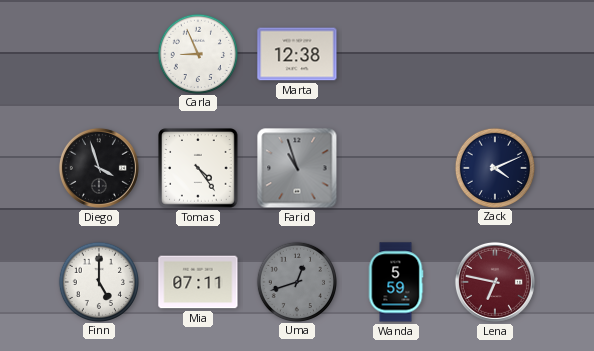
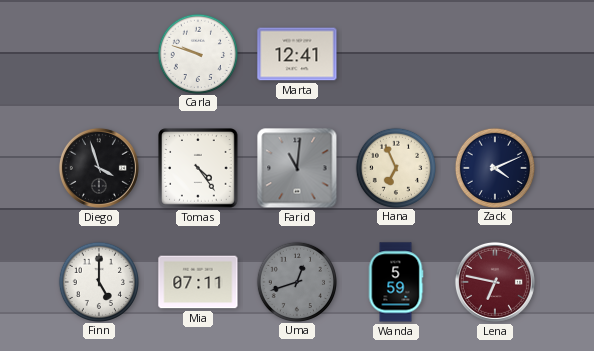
Carla: 8:56 -> 9:48 (197, 53)
Marta: 12:38 -> 12:41 (297, 54)
Farid: 10:57 -> 11:01 (297, 168)
Hana: none -> 6:56 (395, 167)
